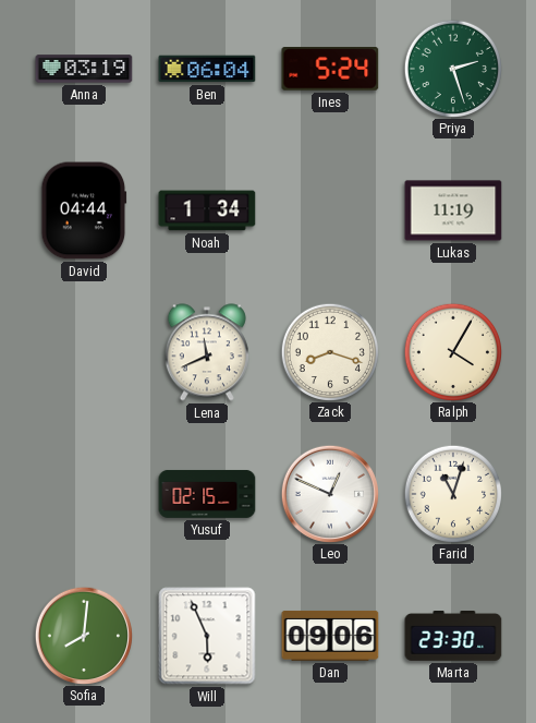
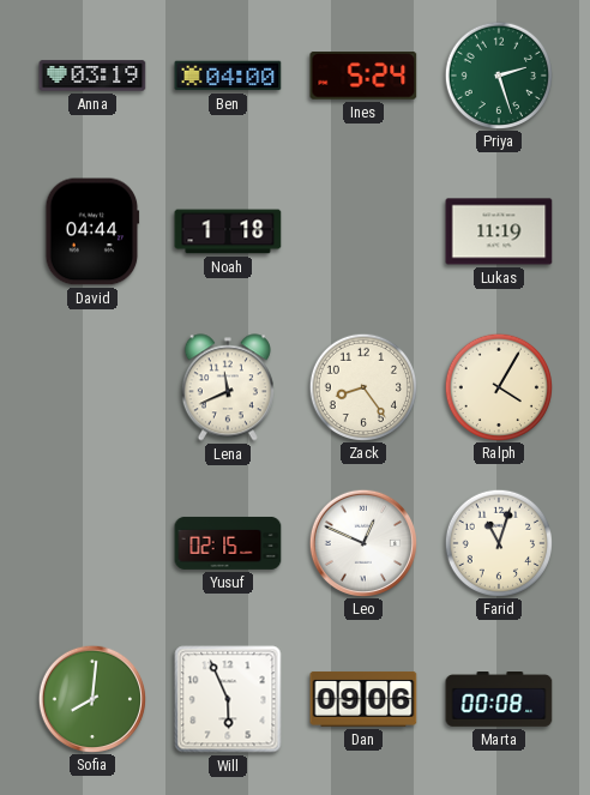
Ben: 06:04 -> 04:00 (228, 76)
Noah: 1:34 -> 1:18 (228, 231)
Zack: 8:18 -> 8:24 (362, 386)
Marta: 23:30 -> 00:08 (499, 700)
